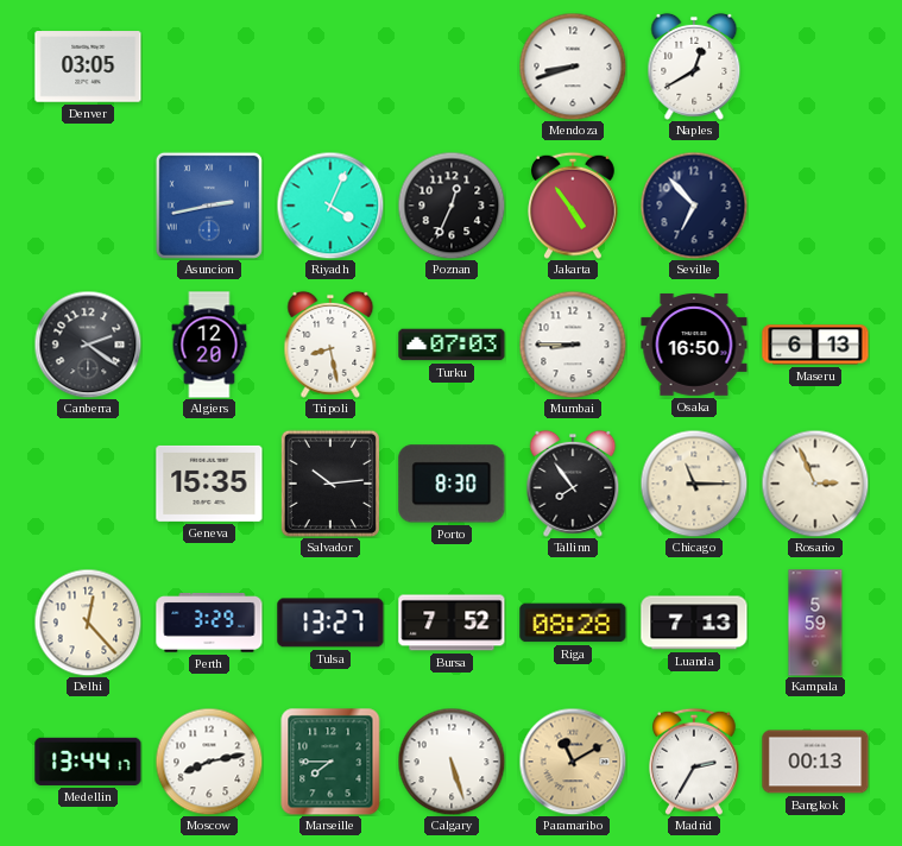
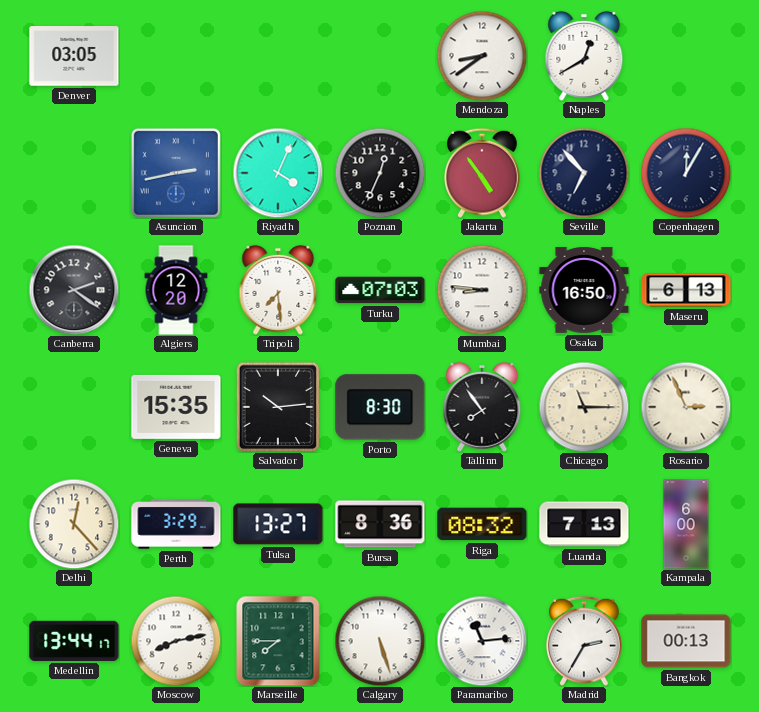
Mendoza: 8:42 -> 8:39 (482, 56)
Copenhagen: none -> 12:05 (686, 173)
Tripoli: 8:28 -> 7:29 (278, 290)
Mumbai: 8:45 -> 8:46 (482, 290)
Bursa: 7:52 -> 8:36 (380, 524)
Riga: 08:28 -> 08:32 (482, 524)
Kampala: 5:59 -> 6:00 (686, 524)
Paramaribo: 11:10 -> 11:14 (482, 641)
Paramaribo dial: champagne -> white (482, 641)
